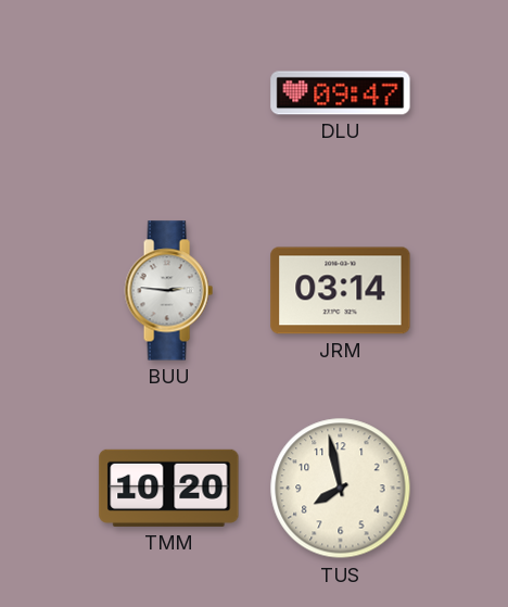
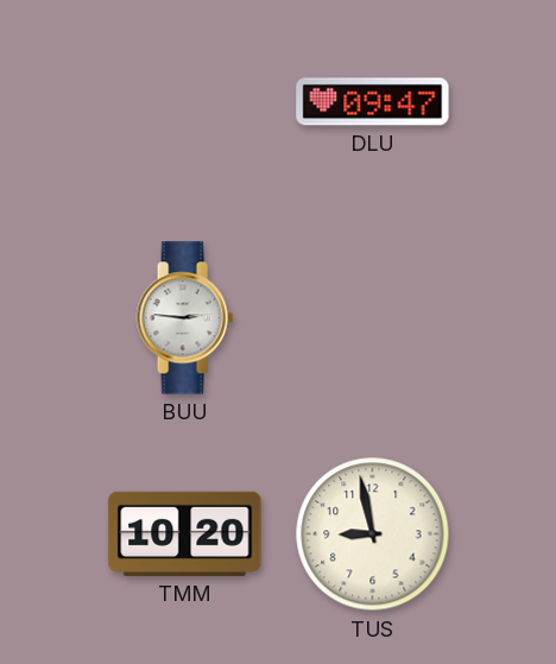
JRM: 03:14 -> none (341, 291)
TUS: 7:58 -> 8:58 (373, 535)
